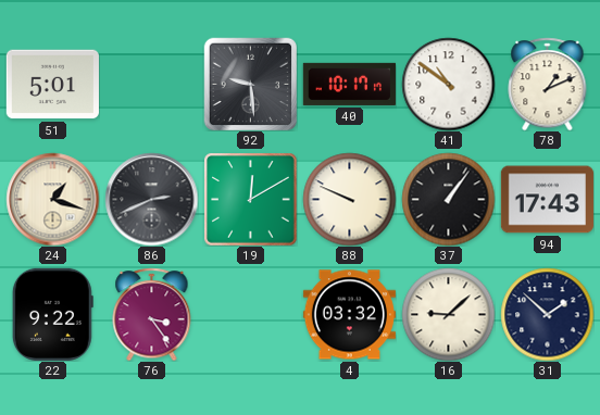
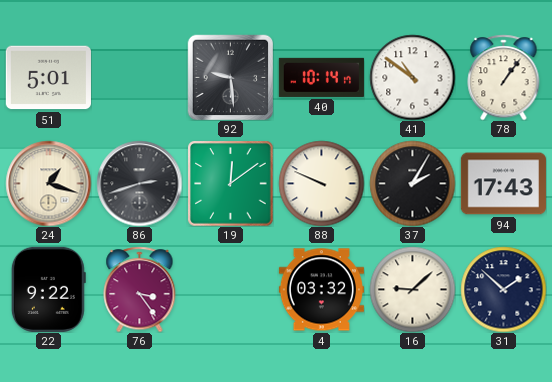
40: 10:17 -> 10:14 (321, 77)
78: 1:11 -> 1:06 (504, 77)
86: 2:41 -> 2:42 (139, 183)
19: 12:10 -> 12:09 (230, 183)
37: 1:06 -> 2:05 (412, 183)
